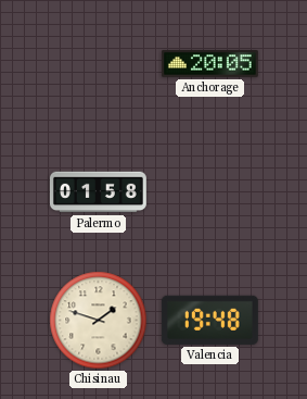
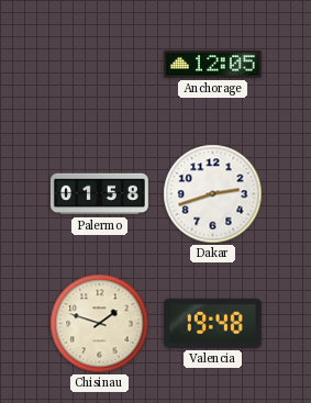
Anchorage: 20:05 -> 12:05 (212, 65)
Dakar: none -> 2:42 (213, 194)
